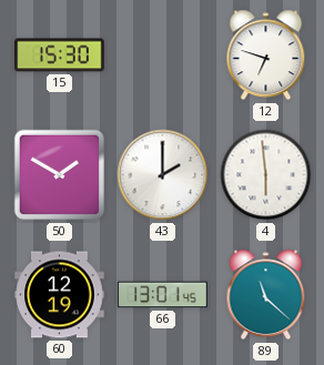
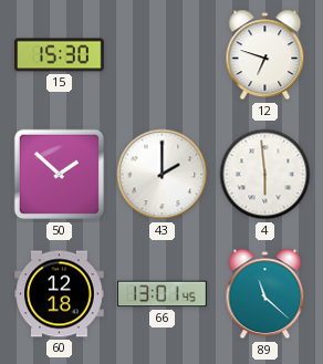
50: 1:50 -> 1:52 (60, 175)
60: 12:19 -> 12:18 (60, 294)
